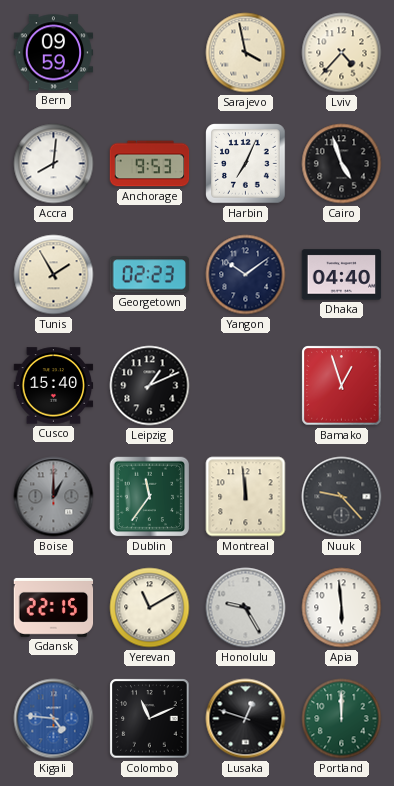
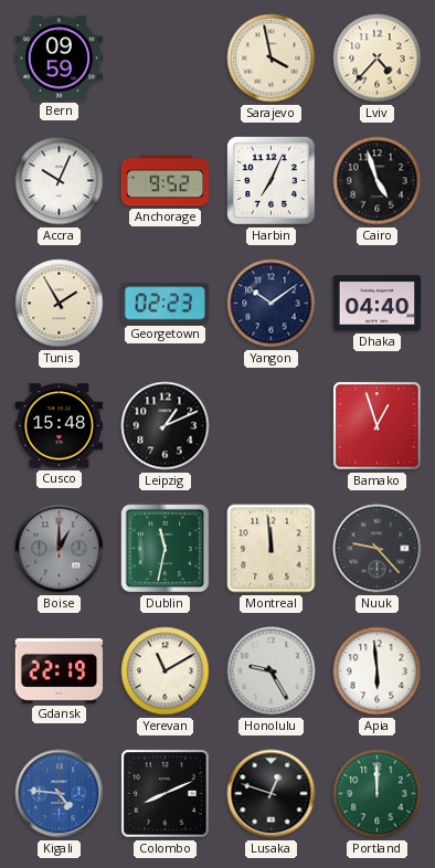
Accra: 8:01 -> 10:04 (60, 181)
Anchorage: 9:53 -> 9:52 (166, 181)
Cusco: 15:40 -> 15:48 (60, 426)
Dublin: 11:36 -> 11:32 (166, 549)
Gdansk: 22:15 -> 22:19 (60, 670)
Colombo: 11:11 -> 8:11 (166, 794)
